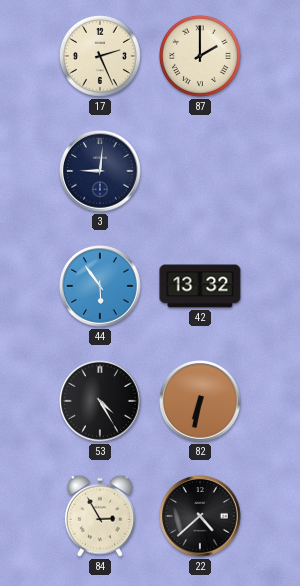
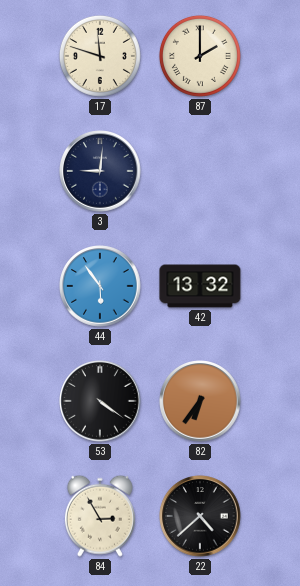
17: 2:26 -> 11:48 (100, 56)
53: 4:25 -> 4:21 (100, 401)
82: 6:32 -> 6:36 (200, 401)
